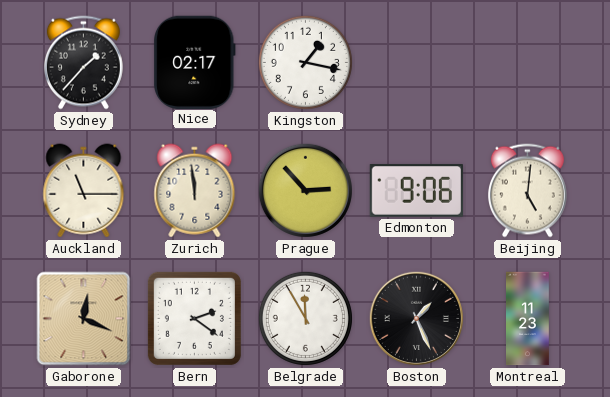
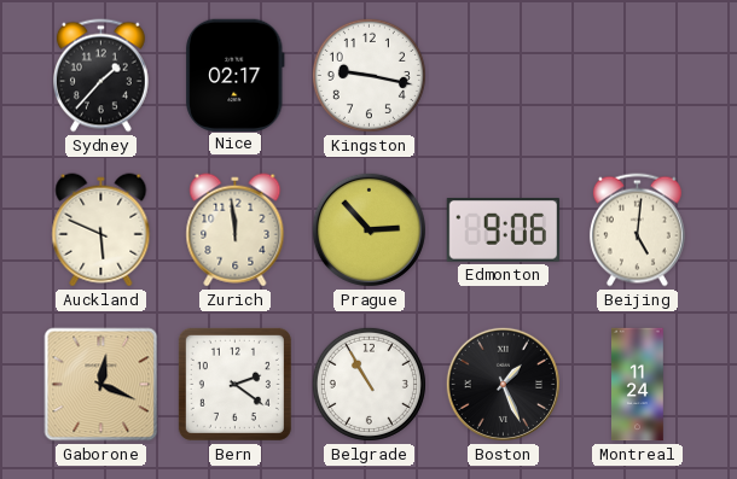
Kingston: 1:17 -> 9:17 (368, 75)
Auckland: 11:15 -> 5:49 (101, 230)
Belgrade: 11:55 -> 10:55 (368, 384)
Montreal: 11:23 -> 11:24 (638, 385)
